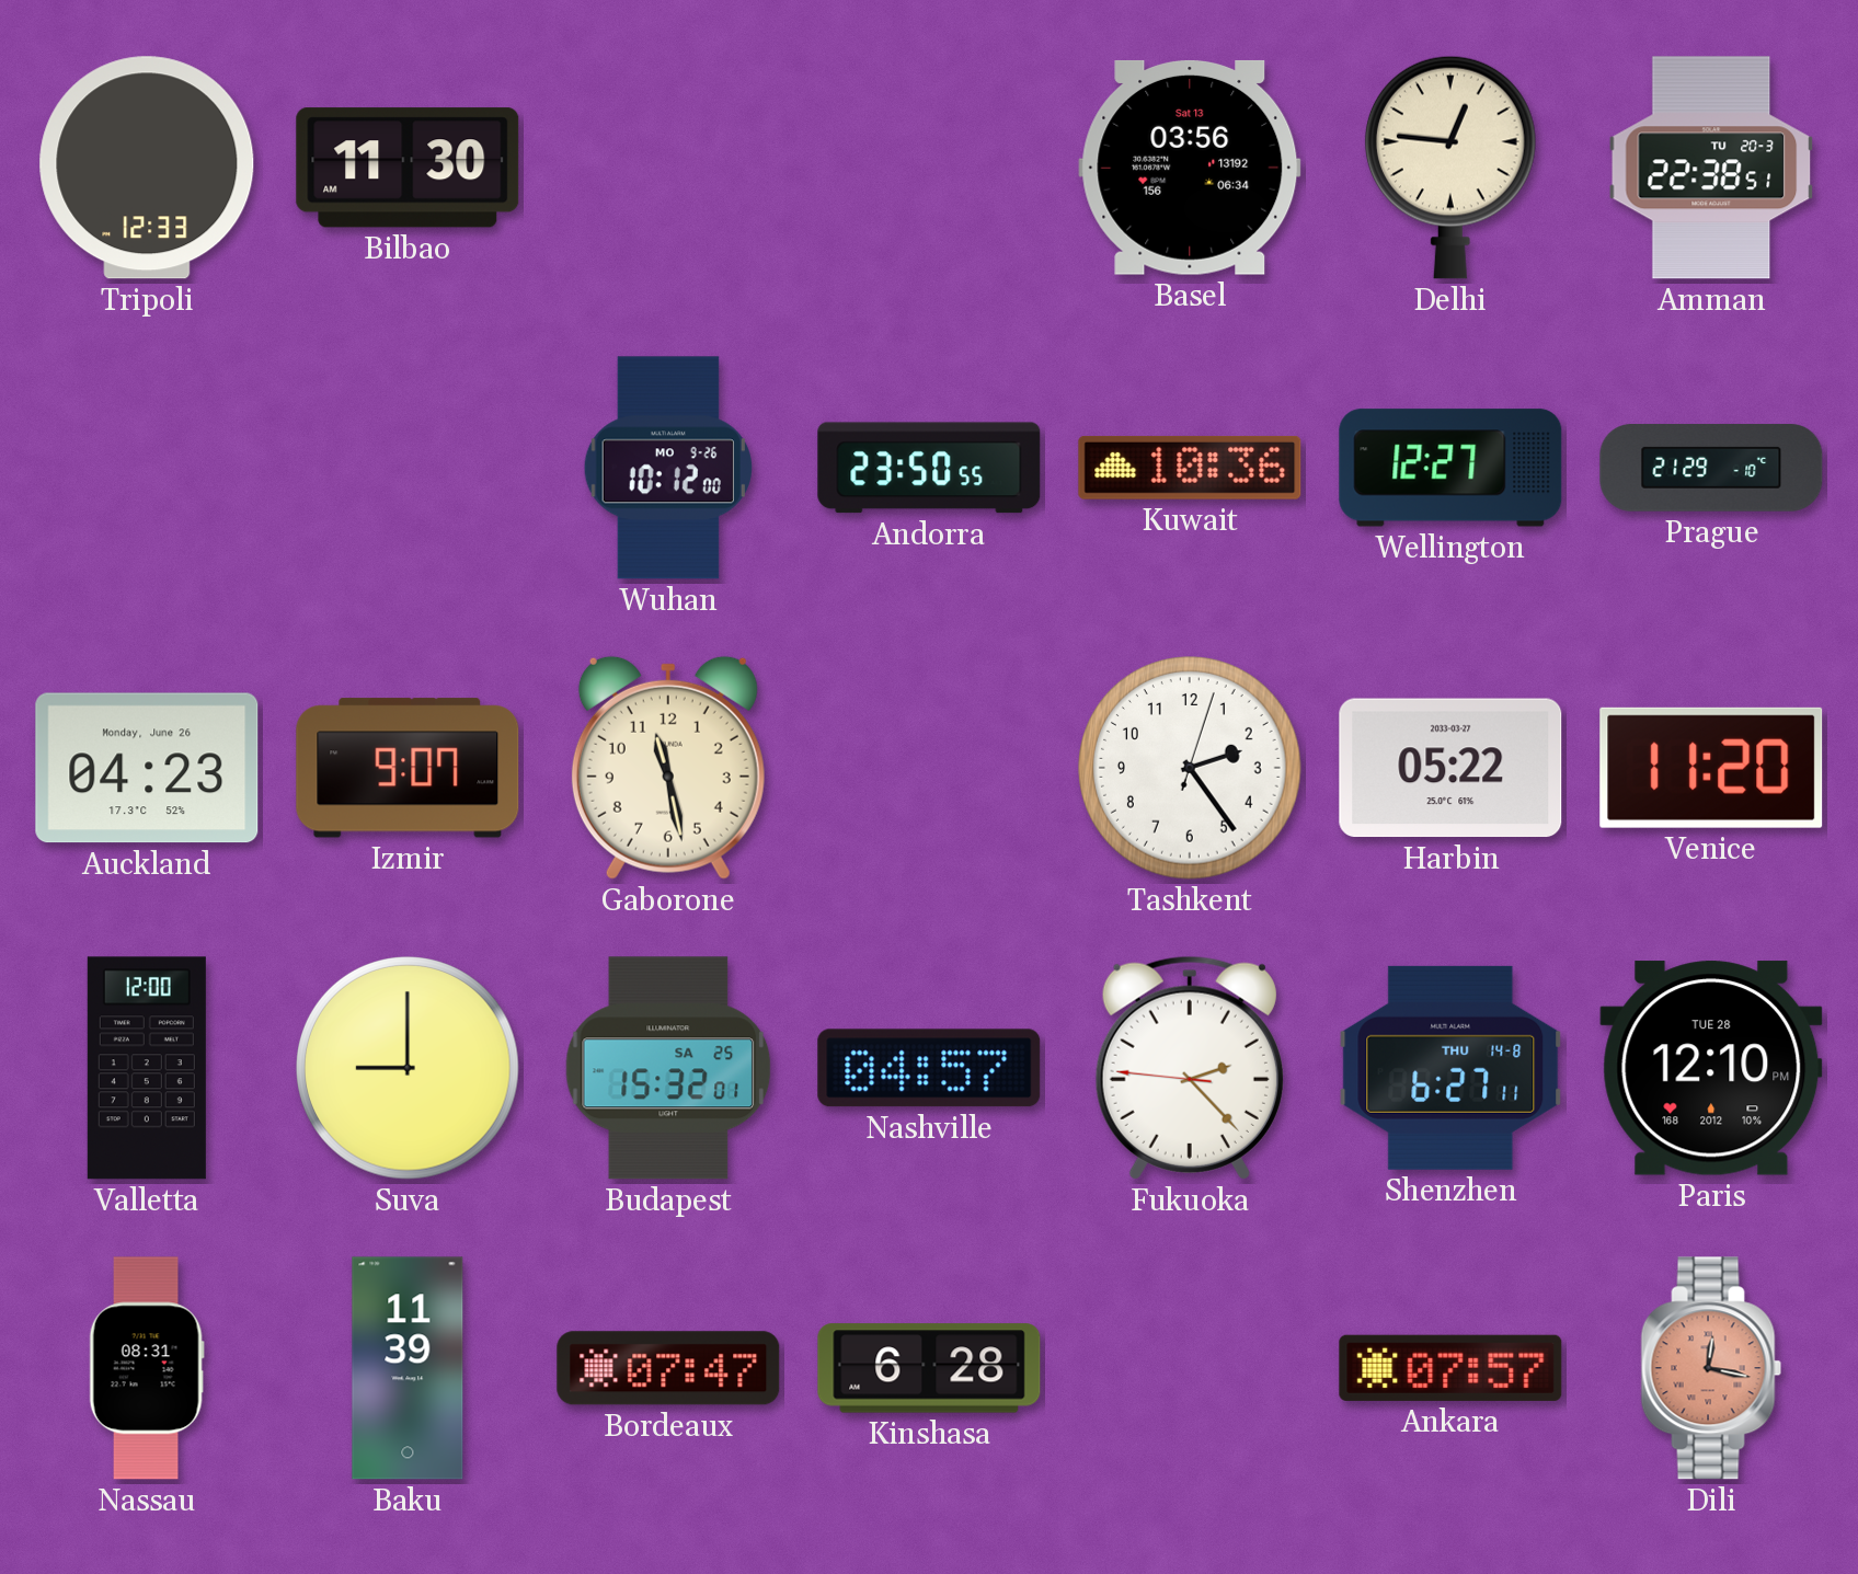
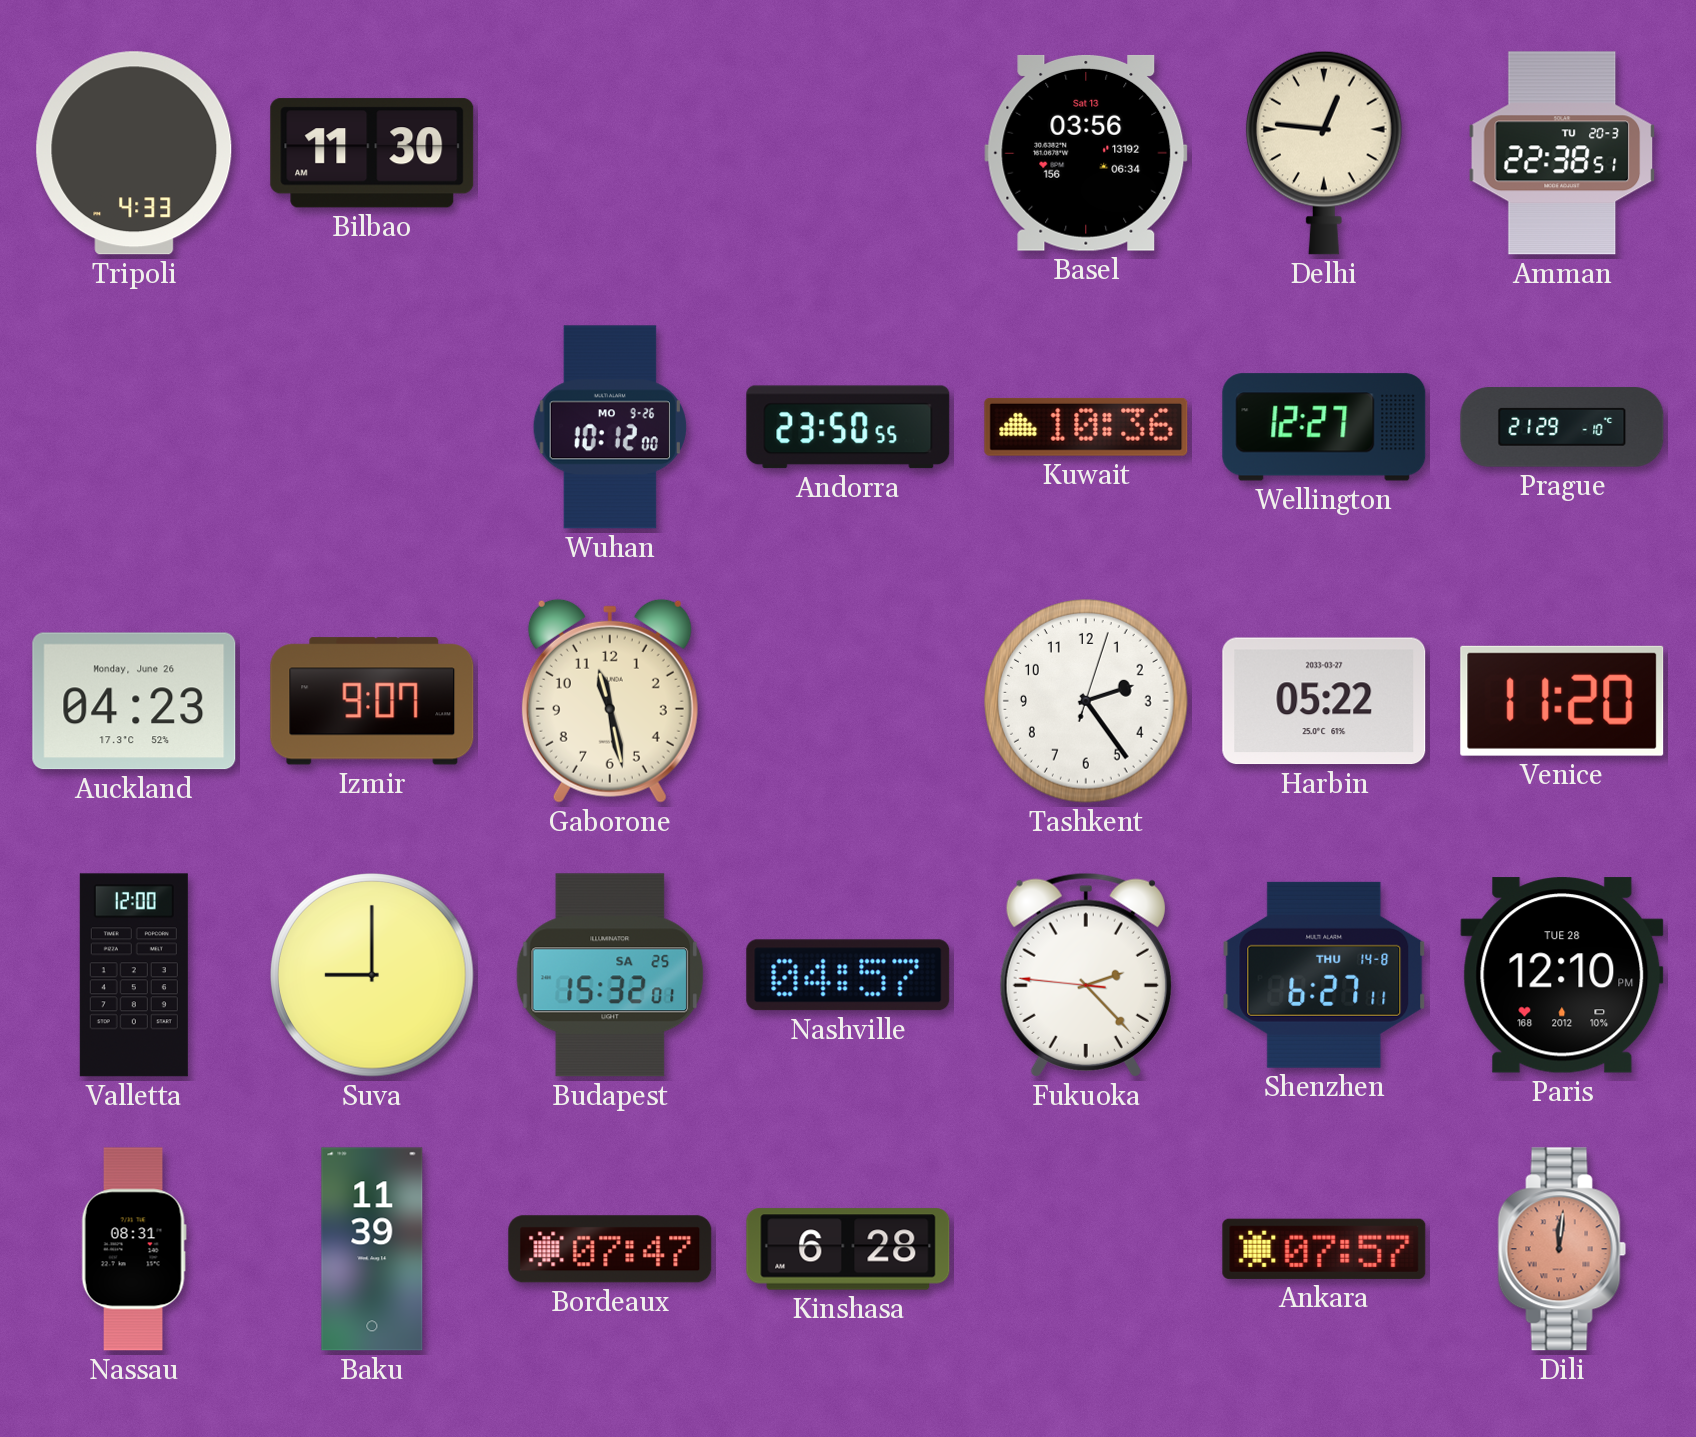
Tripoli: 12:33 -> 4:33 (134, 153)
Dili: 12:17 -> 12:01 (1562, 1249)
